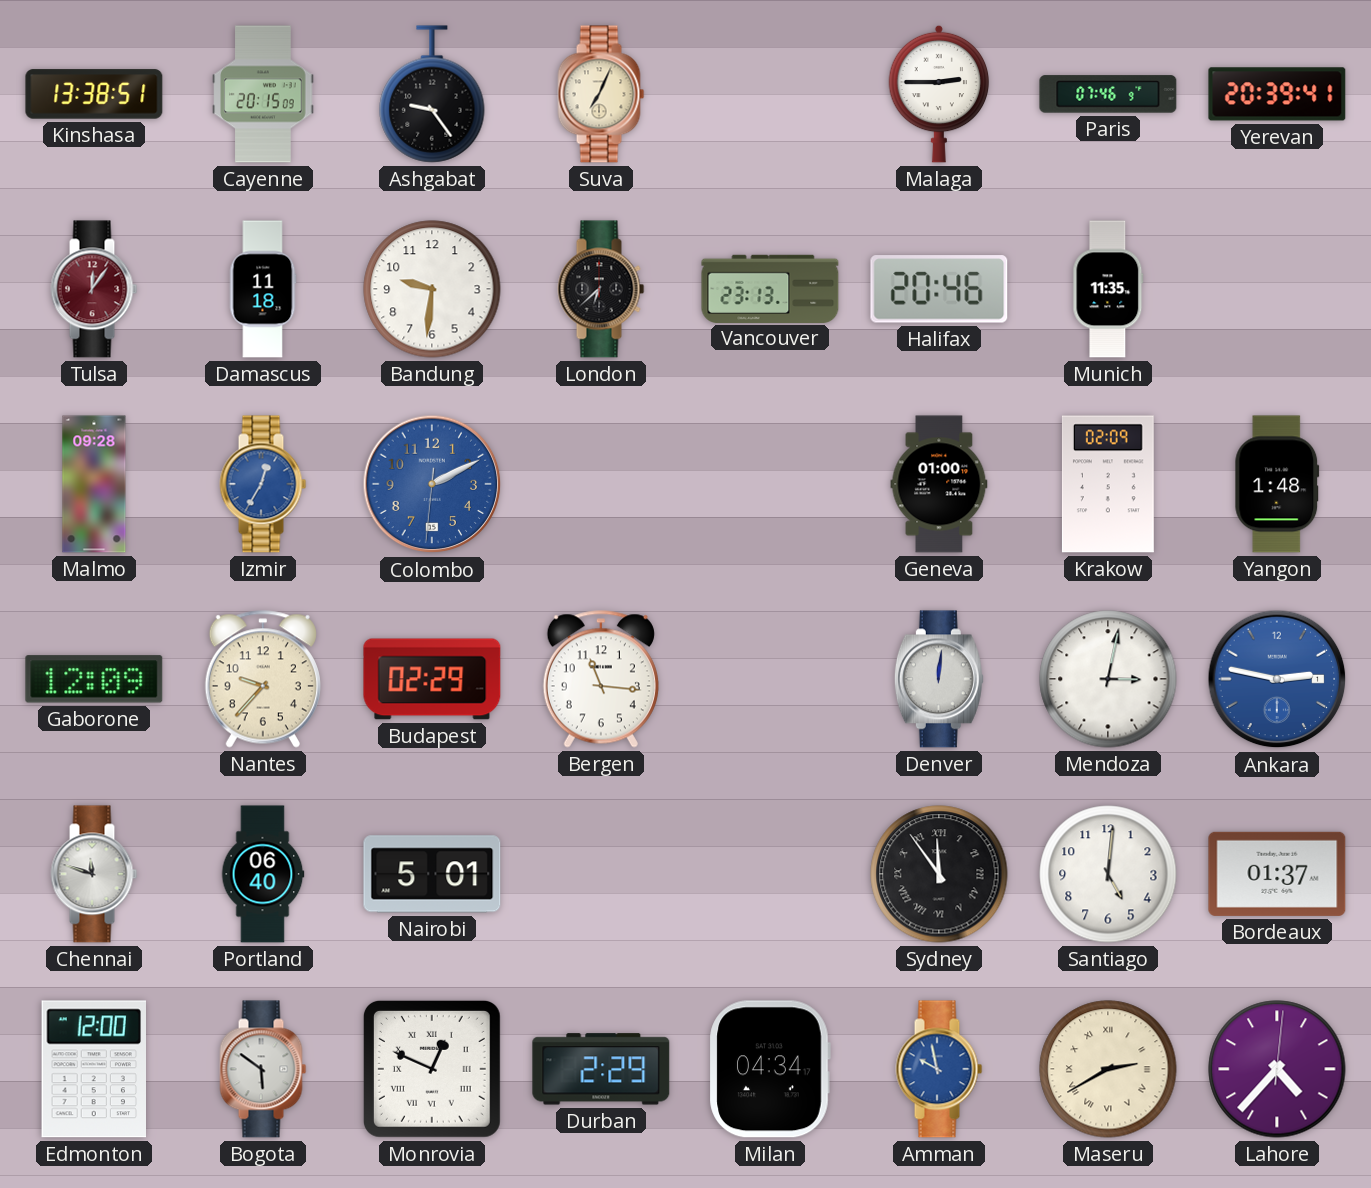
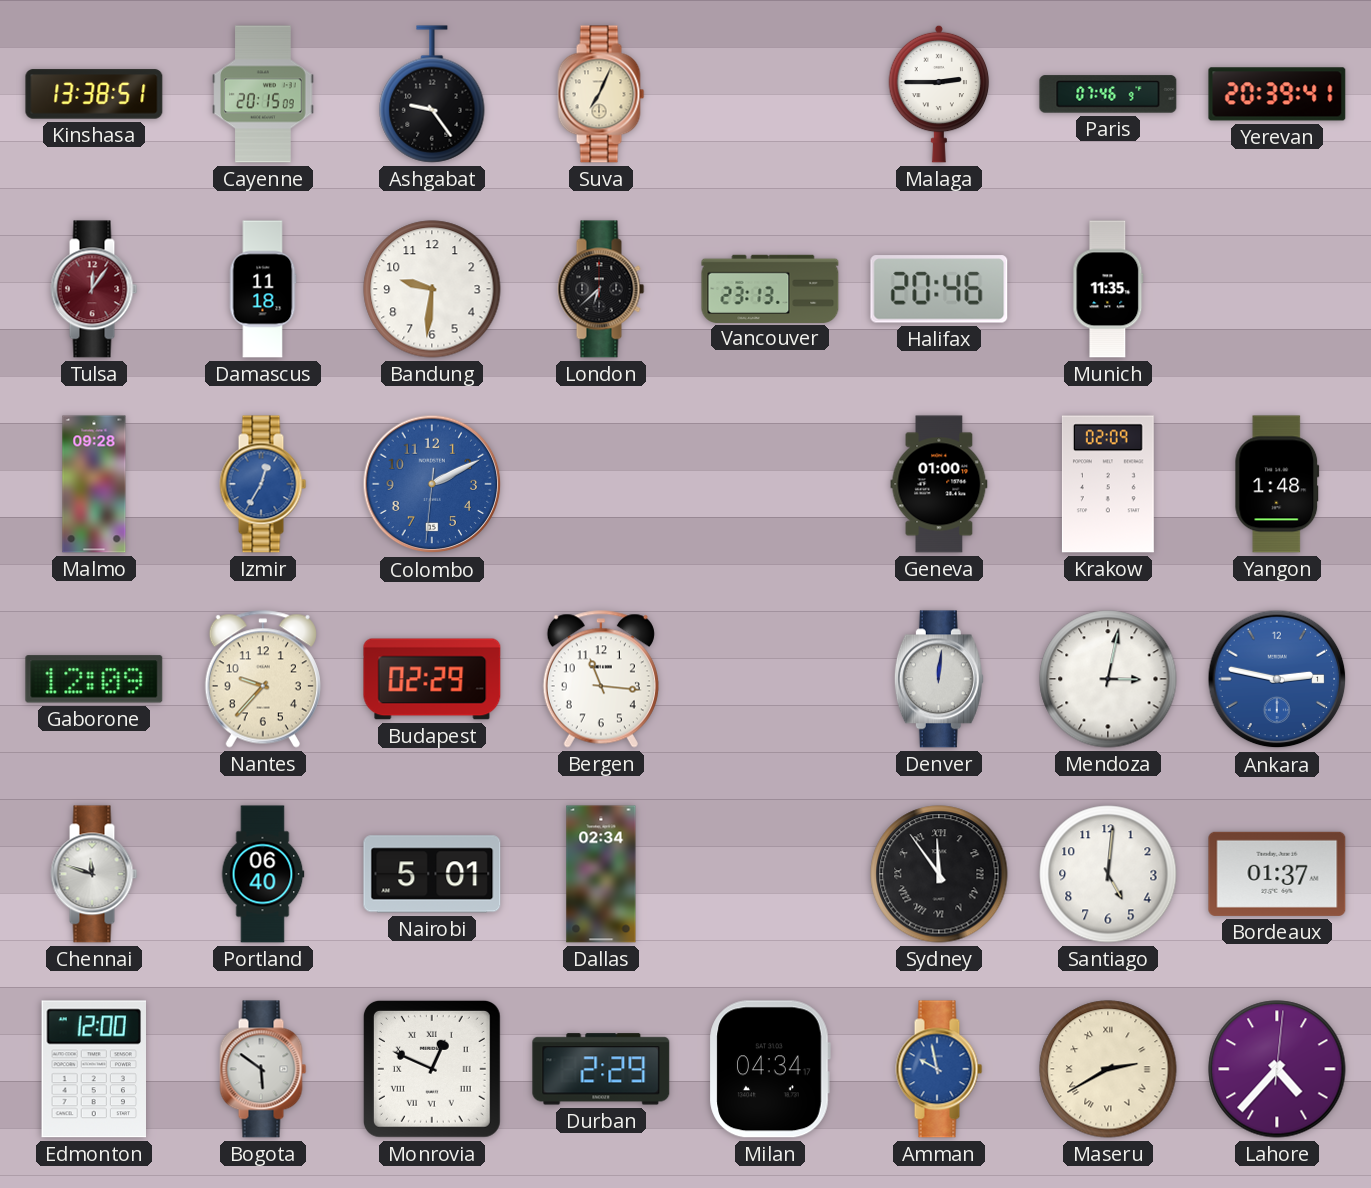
Dallas: none -> 02:34 (601, 874)
